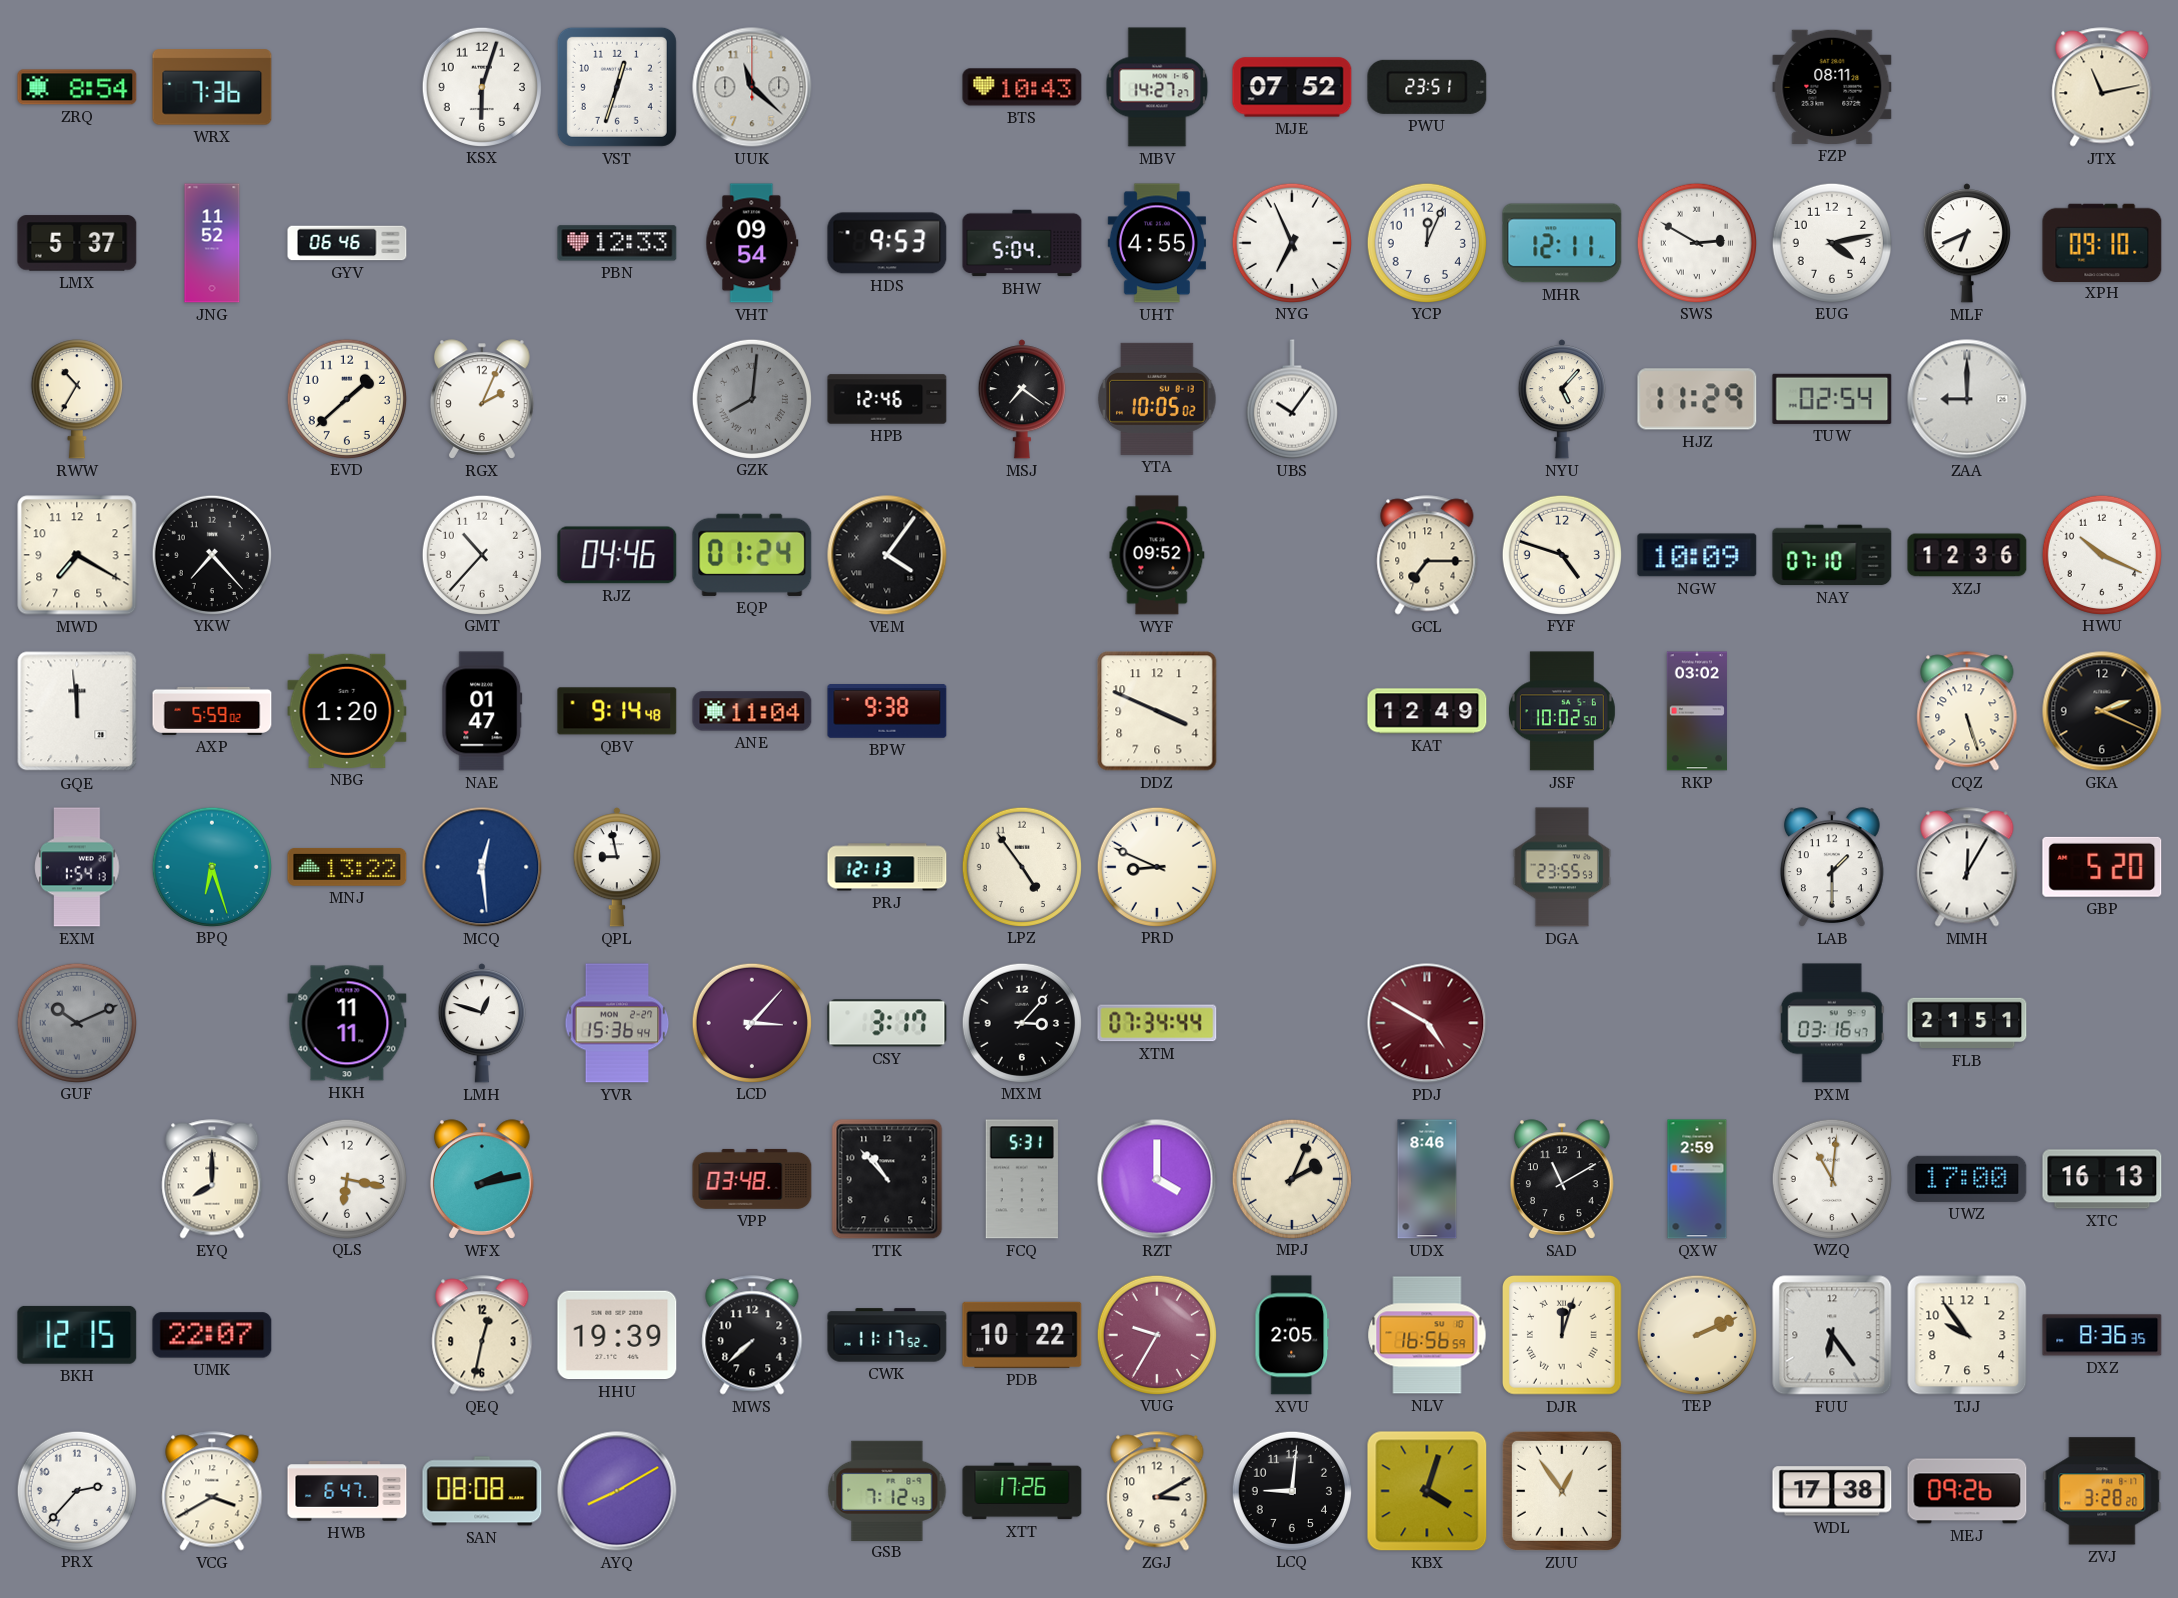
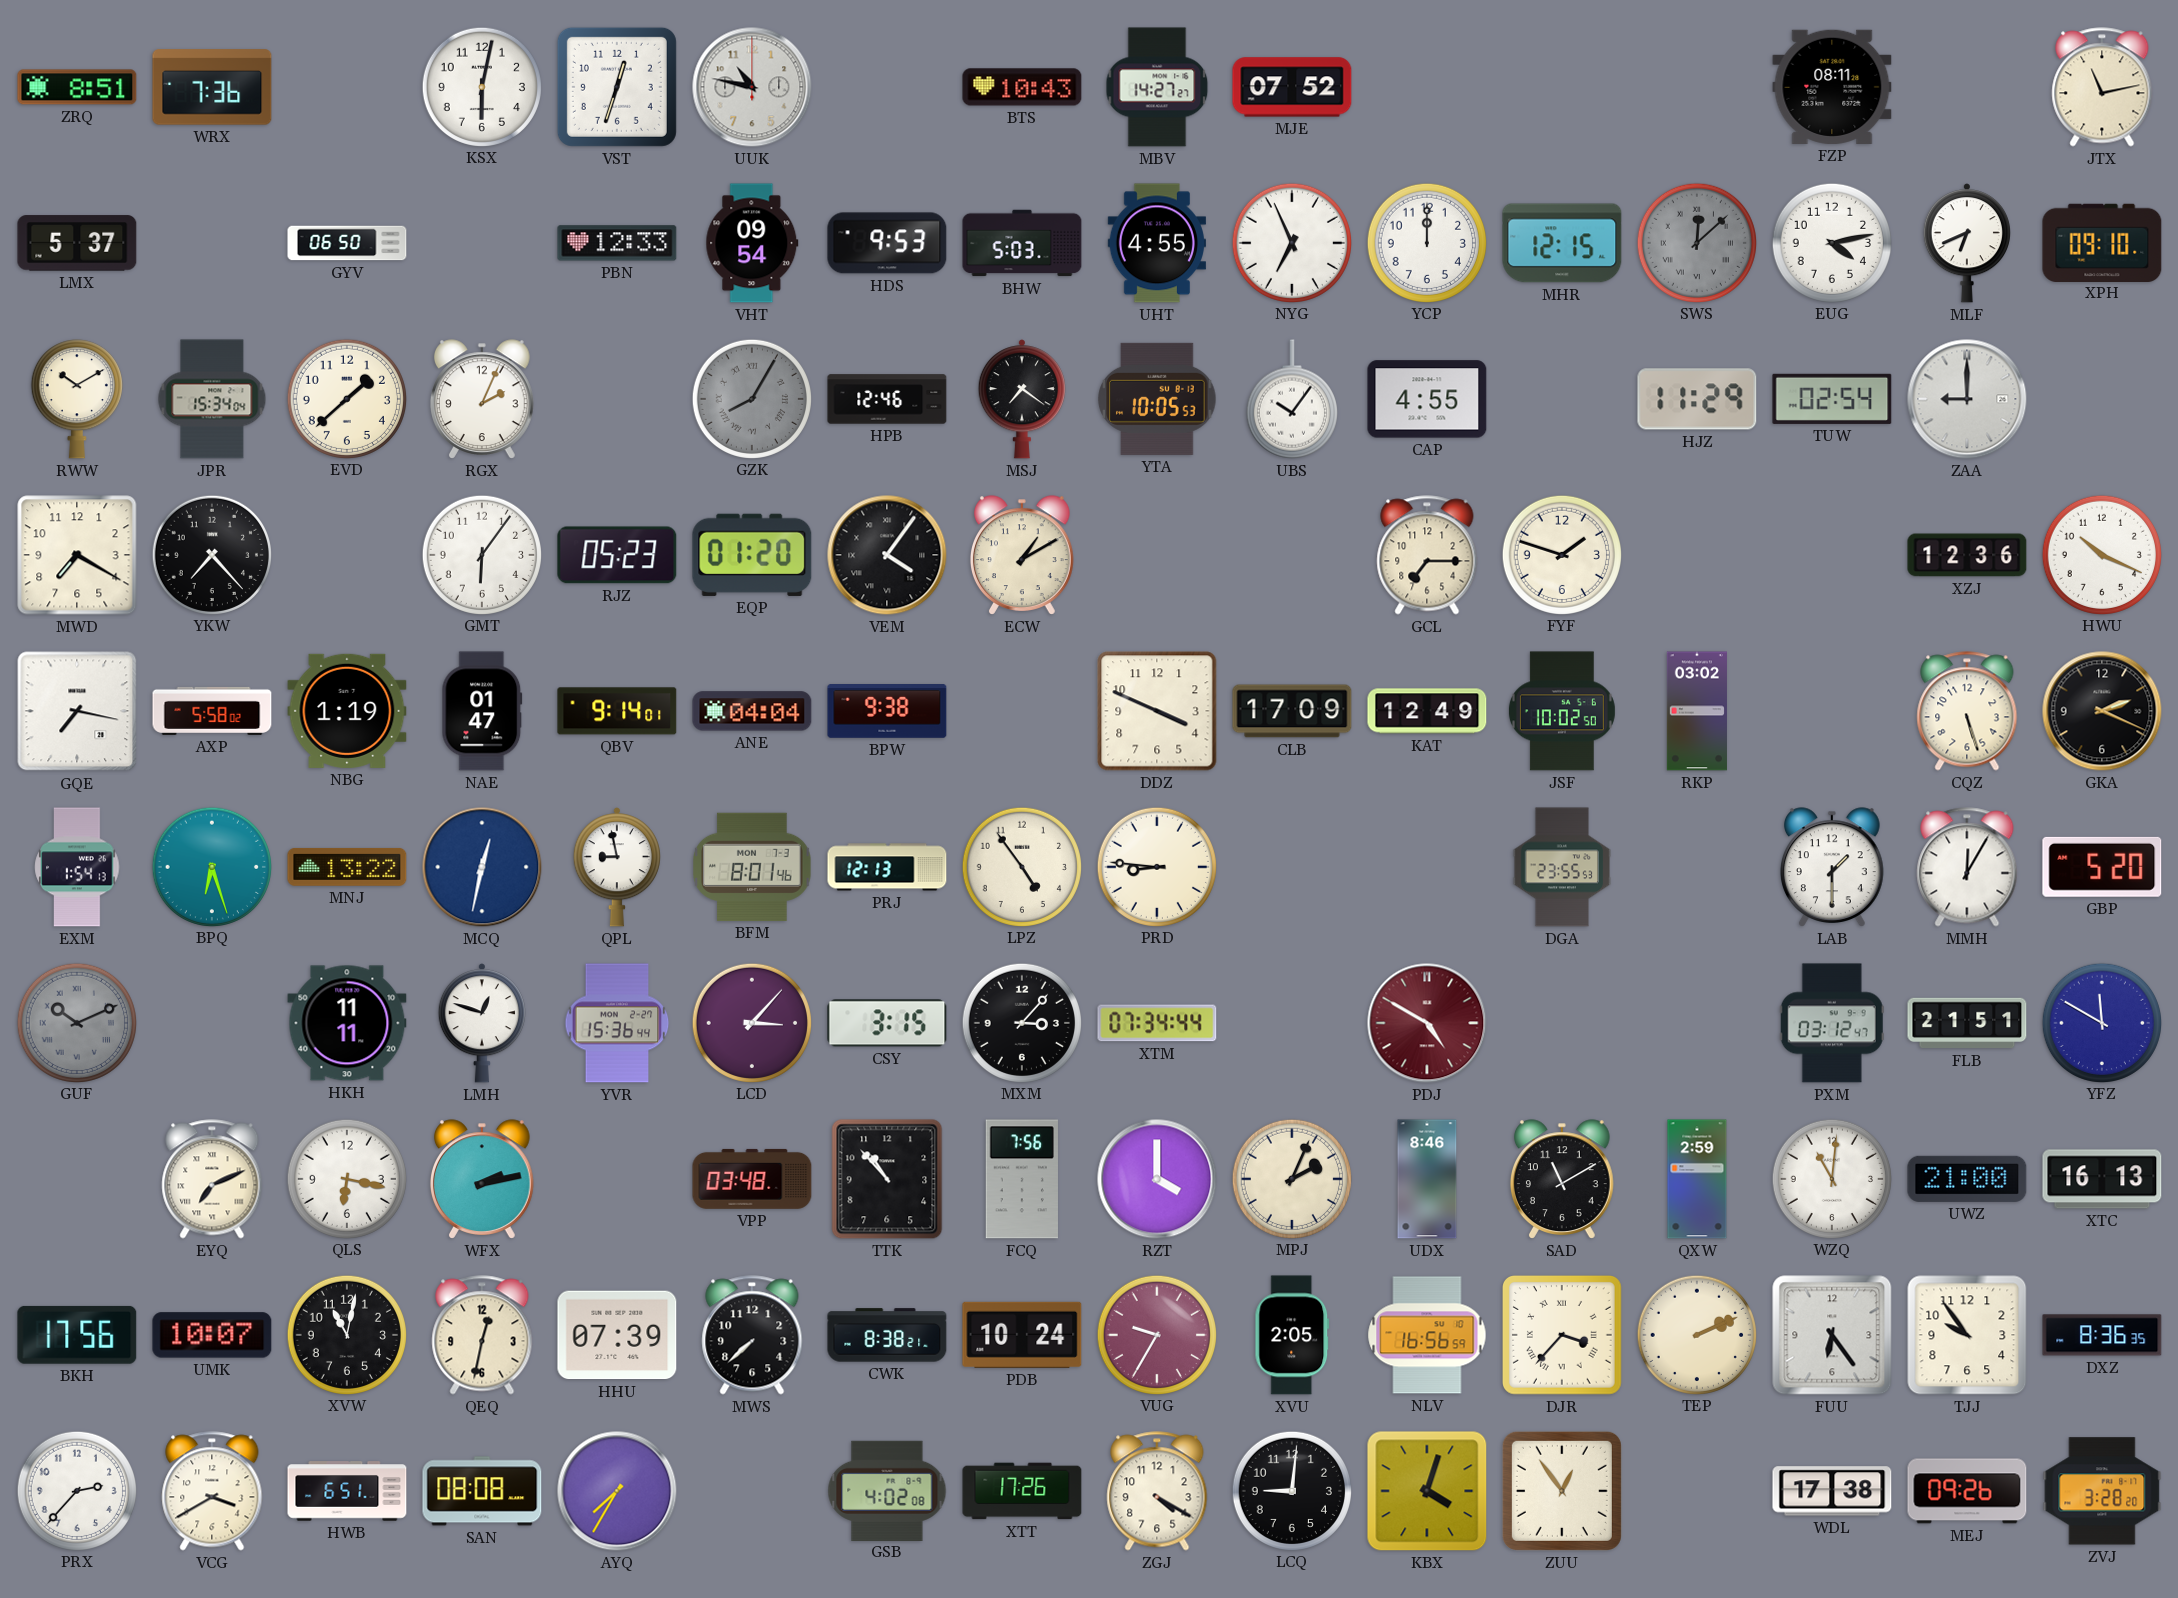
ZRQ: 8:54 -> 8:51 (77, 87)
KSX: 6:03 -> 6:02 (481, 86)
UUK: 11:22 -> 10:47 (752, 87)
PWU: 23:51 -> none (1427, 87)
JNG: 11:52 -> none (212, 243)
GYV: 06:46 -> 06:50 (347, 243)
BHW: 5:04 -> 5:03 (1022, 243)
YCP: 12:04 -> 12:00 (1426, 242)
MHR: 12:11 -> 12:15 (1562, 243)
SWS: 2:50 -> 12:08 (1696, 242)
SWS dial: white -> grey (1696, 242)
RWW: 10:35 -> 10:10 (77, 399)
JPR: none -> 15:34 (212, 399)
GZK: 8:01 -> 8:05 (751, 398)
YTA: 10:05:02 -> 10:05:53 (1157, 399)
CAP: none -> 4:55 (1427, 399)
NYU: 5:07 -> none (1562, 399)
GMT: 10:37 -> 6:06 (481, 554)
RJZ: 04:46 -> 05:23 (617, 555)
EQP: 01:24 -> 01:20 (752, 555)
ECW: none -> 1:10 (1022, 555)
WYF: 09:52 -> none (1157, 555)
FYF: 4:48 -> 1:48 (1561, 554)
NGW: 10:09 -> none (1697, 555)
NAY: 07:10 -> none (1832, 555)
GQE: 11:59 -> 7:17 (77, 711)
AXP: 5:59 -> 5:58 (212, 711)
NBG: 1:20 -> 1:19 (347, 711)
QBV: 9:14:48 -> 9:14:01 (617, 711)
ANE: 11:04 -> 04:04 (752, 711)
CLB: none -> 17:09 (1292, 711)
MCQ: 12:29 -> 12:32 (482, 867)
BFM: none -> 8:01 (752, 867)
PRD: 8:49 -> 8:46 (1156, 866)
CSY: 3:17 -> 3:15 (887, 1023)
PXM: 03:16 -> 03:12 (1832, 1023)
YFZ: none -> 11:50 (2101, 1022)
EYQ: 8:00 -> 7:11 (212, 1179)
FCQ: 5:31 -> 7:56 (1022, 1179)
UWZ: 17:00 -> 21:00 (1967, 1179)
BKH: 12:15 -> 17:56 (77, 1335)
UMK: 22:07 -> 10:07 (212, 1335)
XVW: none -> 11:02 (346, 1334)
HHU: 19:39 -> 07:39 (617, 1335)
CWK: 11:17 -> 8:38 (887, 1335)
PDB: 10:22 -> 10:24 (1022, 1335)
DJR: 12:03 -> 3:37 (1563, 1336)
HWB: 6:47 -> 6:51 (347, 1491)
AYQ: 8:10 -> 7:35 (617, 1491)
GSB: 7:12 -> 4:02 (887, 1490)
ZGJ: 3:10 -> 4:20 (1157, 1491)
